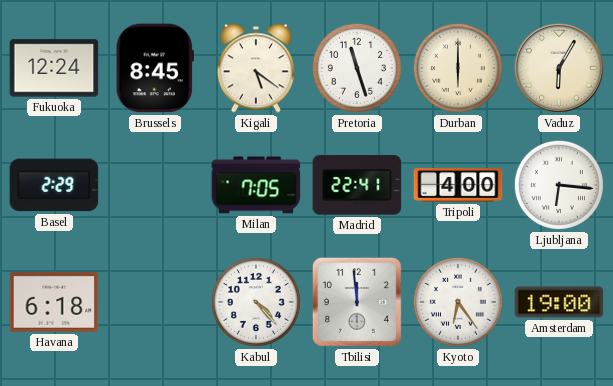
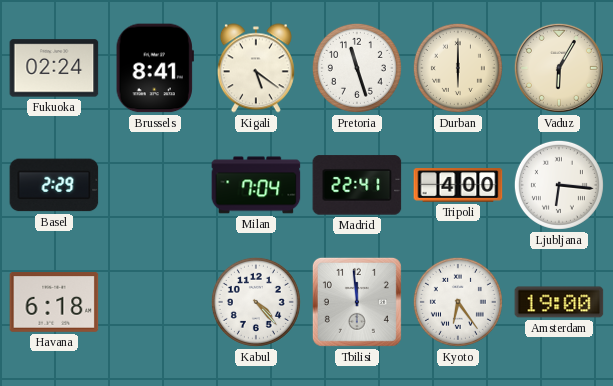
Fukuoka: 12:24 -> 02:24 (54, 68)
Brussels: 8:45 -> 8:41 (155, 68)
Milan: 7:05 -> 7:04 (256, 185)
